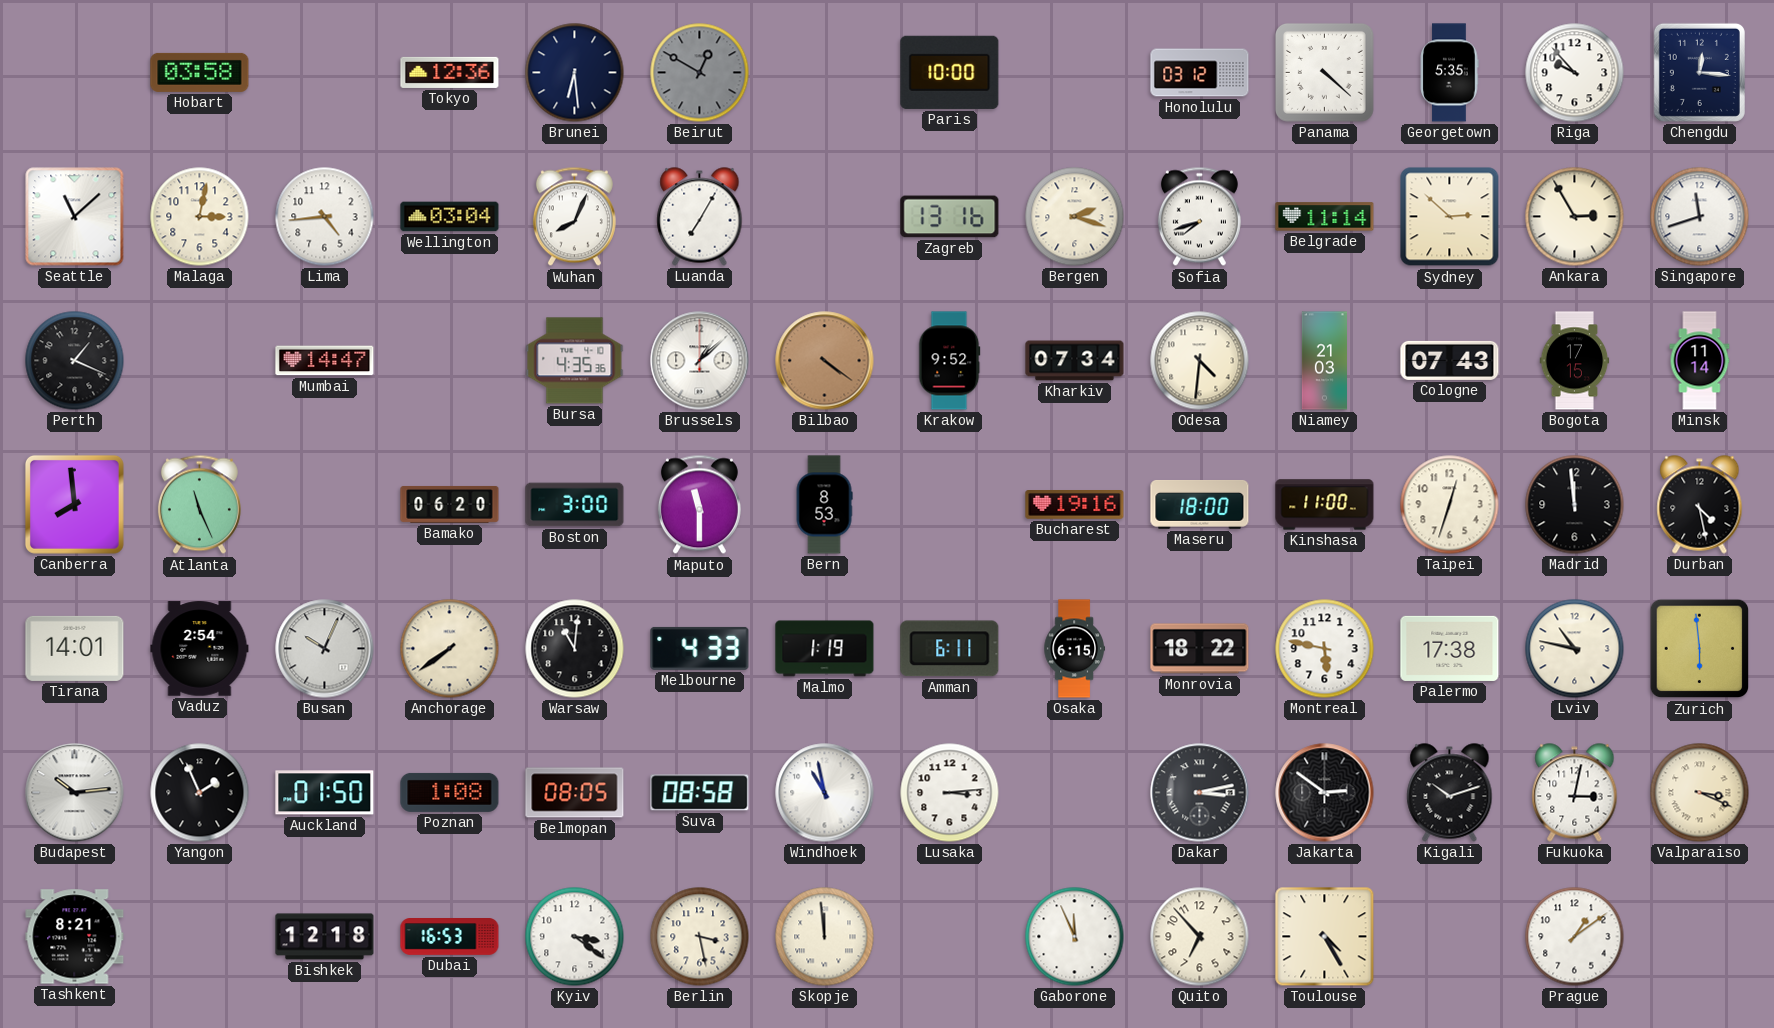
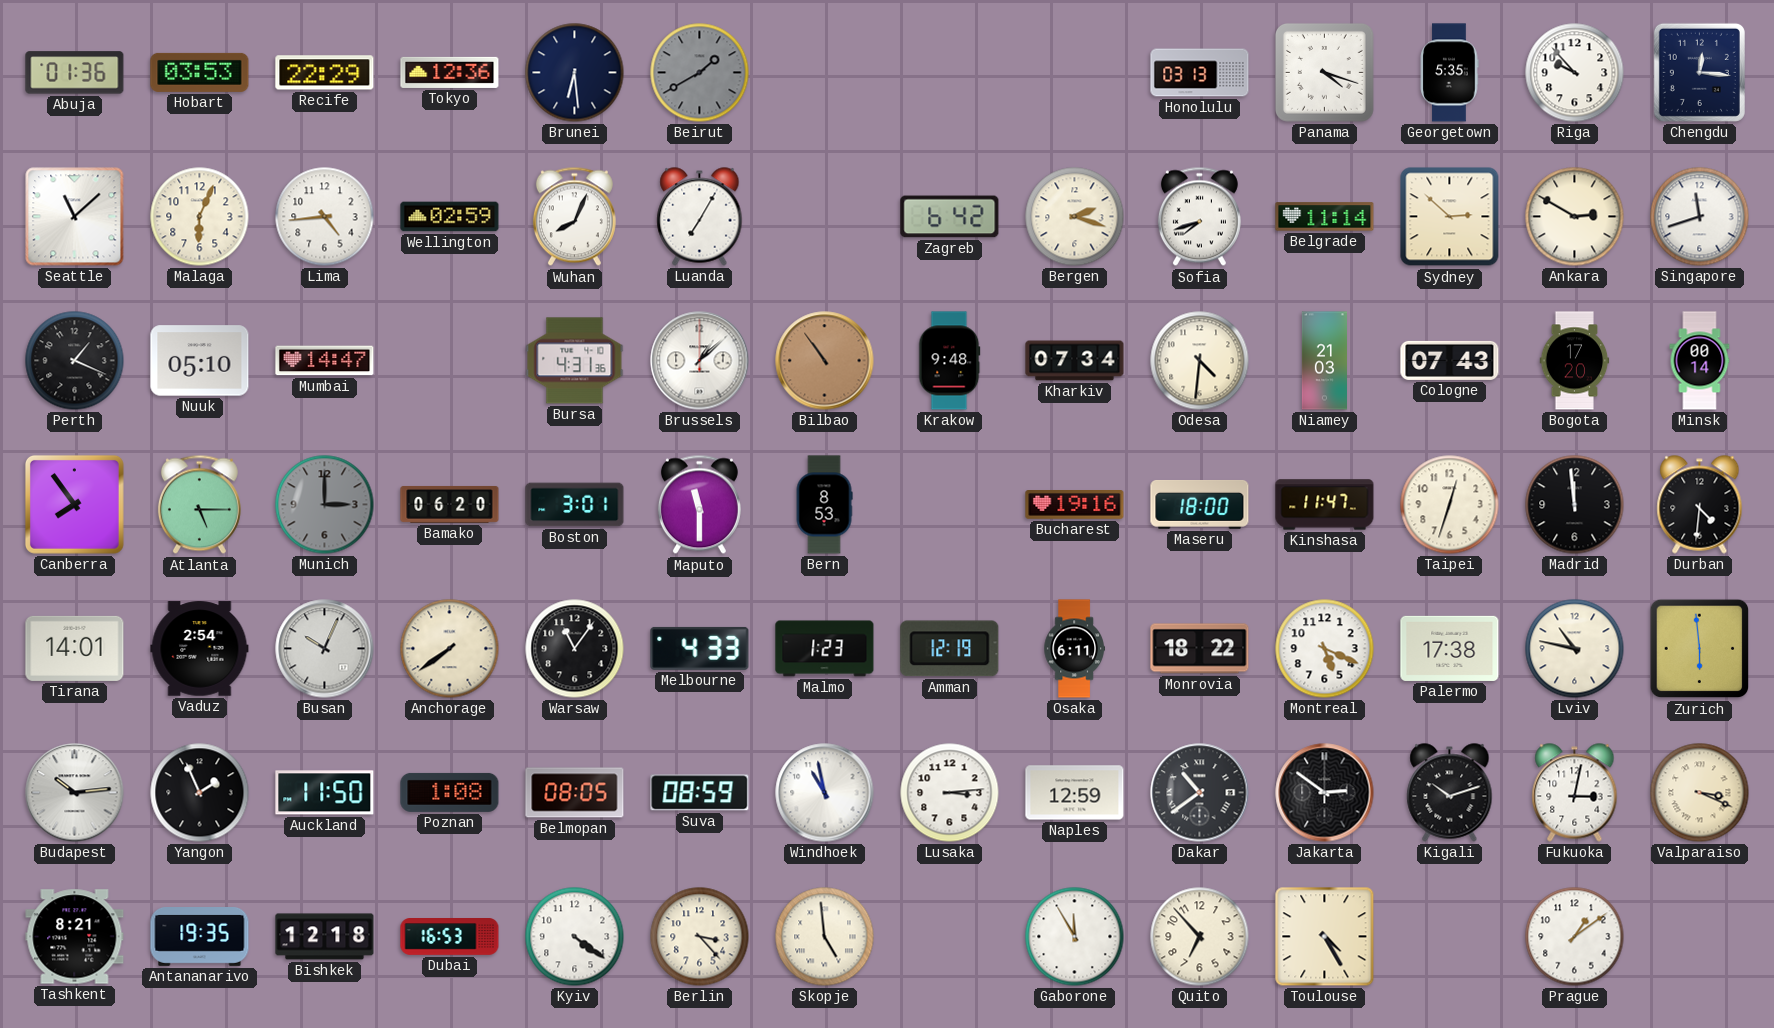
Abuja: none -> 01:36 (75, 73)
Hobart: 03:58 -> 03:53 (200, 72)
Recife: none -> 22:29 (325, 73)
Beirut: 12:50 -> 1:40 (700, 73)
Paris: 10:00 -> none (950, 72)
Honolulu: 03:12 -> 03:13 (1200, 73)
Panama: 4:22 -> 4:18 (1324, 72)
Malaga: 3:02 -> 6:04 (200, 217)
Wellington: 03:04 -> 02:59 (450, 217)
Zagreb: 13:16 -> 6:42 (950, 217)
Ankara: 2:55 -> 2:50 (1575, 217)
Nuuk: none -> 05:10 (200, 361)
Bursa: 4:35 -> 4:31 (575, 361)
Bilbao: 4:21 -> 10:54 (825, 361)
Krakow: 9:52 -> 9:48 (949, 361)
Bogota: 17:15 -> 17:20 (1575, 361)
Minsk: 11:14 -> 00:14 (1700, 361)
Canberra: 7:59 -> 7:54 (74, 504)
Atlanta: 11:26 -> 5:15 (199, 505)
Munich: none -> 3:00 (325, 505)
Boston: 3:00 -> 3:01 (575, 505)
Kinshasa: 11:00 -> 11:47 (1325, 505)
Durban: 4:28 -> 4:31 (1700, 505)
Warsaw: 11:01 -> 11:06 (575, 649)
Malmo: 1:19 -> 1:23 (825, 649)
Amman: 6:11 -> 12:19 (950, 649)
Osaka: 6:15 -> 6:11 (1074, 649)
Montreal: 5:47 -> 5:19 (1325, 649)
Auckland: 01:50 -> 11:50 (325, 793)
Suva: 08:58 -> 08:59 (700, 793)
Naples: none -> 12:59 (1075, 793)
Dakar: 3:13 -> 10:39 (1200, 793)
Antananarivo: none -> 19:35 (200, 937)
Kyiv: 3:21 -> 4:21 (575, 937)
Berlin: 3:28 -> 3:23 (700, 937)
Skopje: 11:59 -> 4:59 (825, 937)
Gaborone: 11:56 -> 11:55 (1075, 937)
